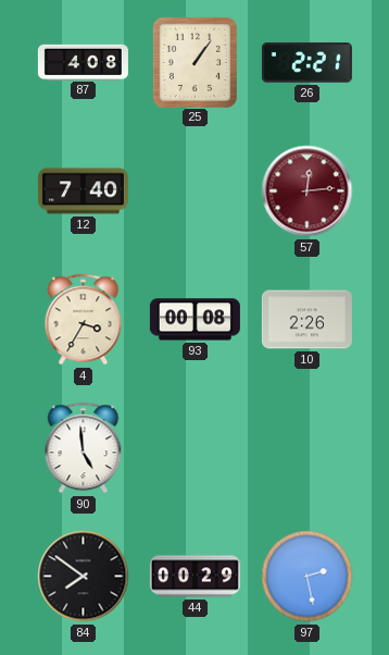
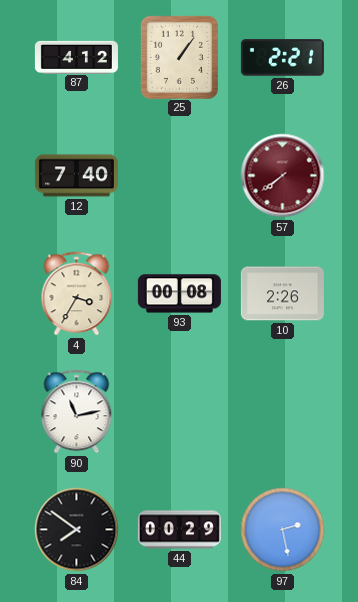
87: 4:08 -> 4:12 (76, 57)
57: 12:14 -> 7:39 (283, 176)
90: 4:59 -> 11:13 (77, 412)
